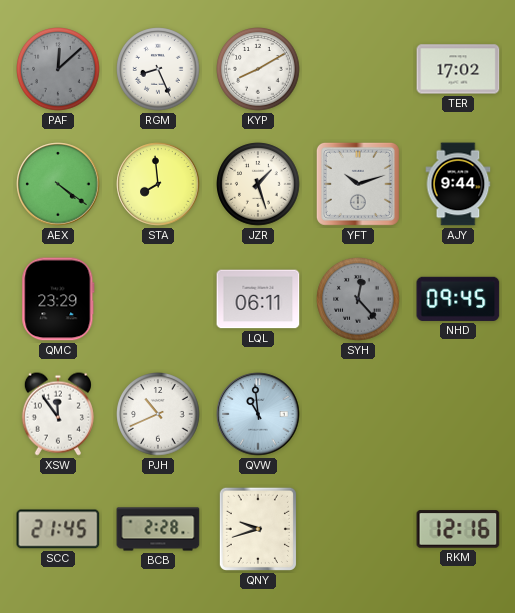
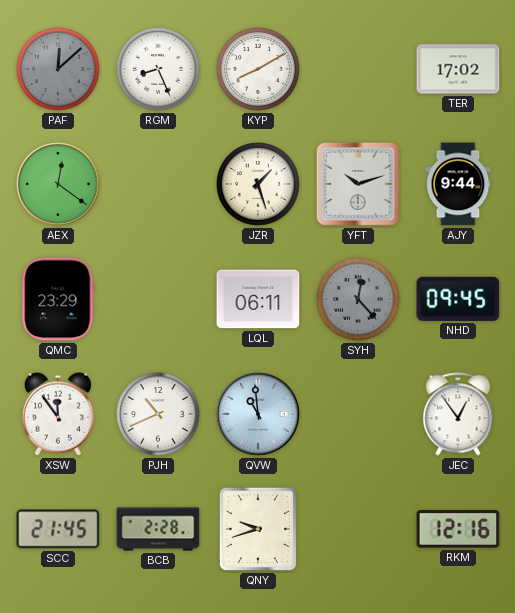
AEX: 4:21 -> 12:21 (58, 184)
STA: 7:59 -> none (158, 184)
JEC: none -> 12:54 (458, 414)
